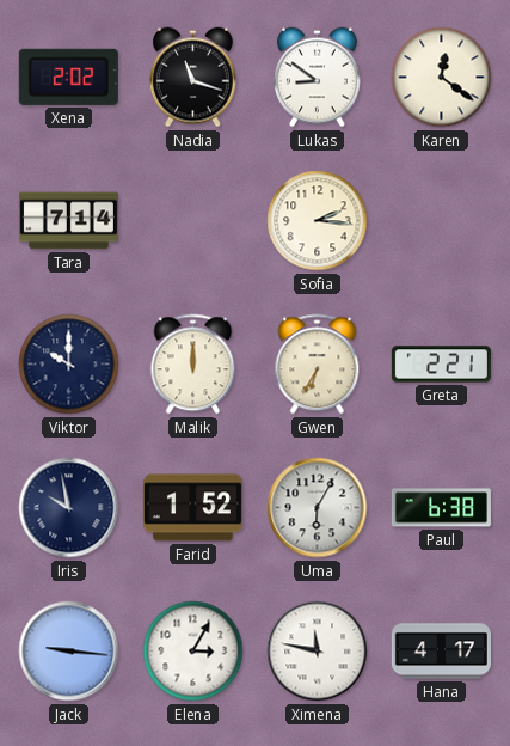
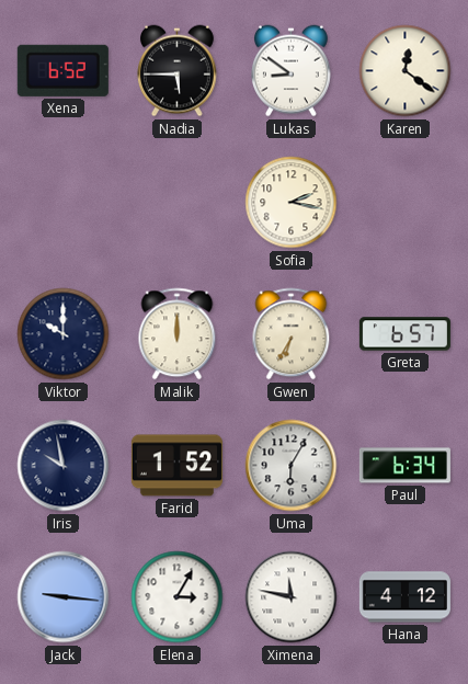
Xena: 2:02 -> 6:52 (62, 70)
Nadia: 11:18 -> 5:45 (176, 71)
Tara: 7:14 -> none (68, 221)
Sofia: 2:16 -> 2:17 (292, 203)
Greta: 2:21 -> 6:57 (404, 334)
Paul: 6:38 -> 6:34 (404, 466)
Hana: 4:17 -> 4:12 (404, 597)
